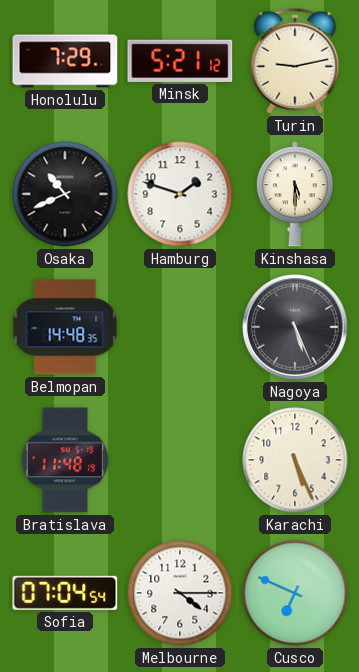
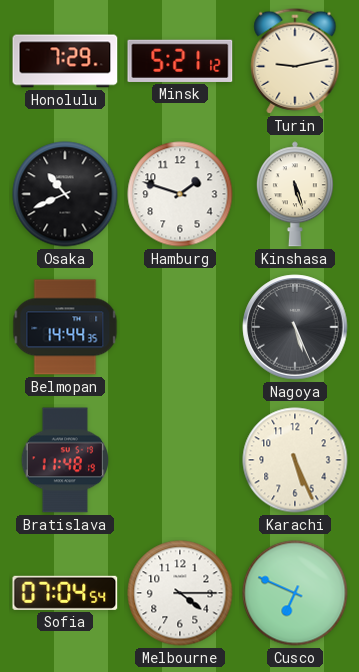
Kinshasa: 5:30 -> 5:27 (295, 194)
Belmopan: 14:48 -> 14:44 (65, 327)
